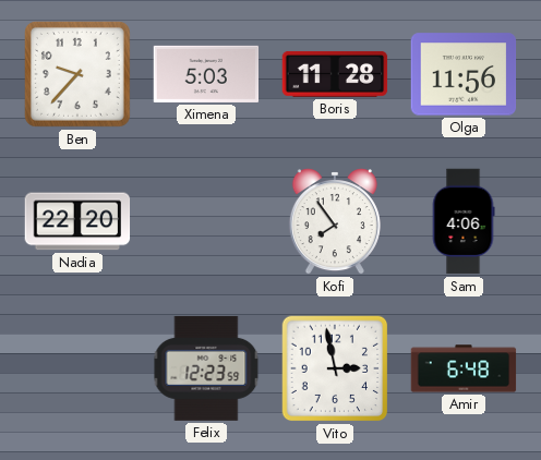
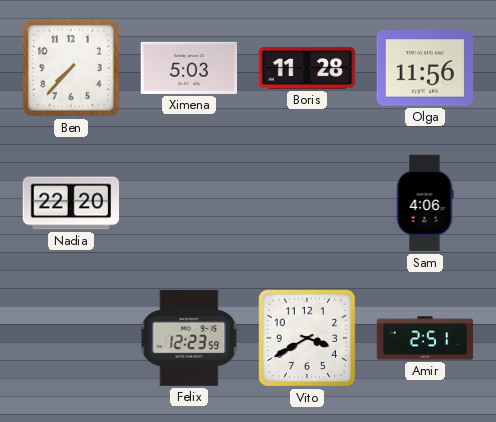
Ben: 9:37 -> 7:37 (71, 68)
Kofi: 7:54 -> none (335, 221)
Vito: 2:58 -> 3:40 (307, 338)
Amir: 6:48 -> 2:51 (425, 338)
